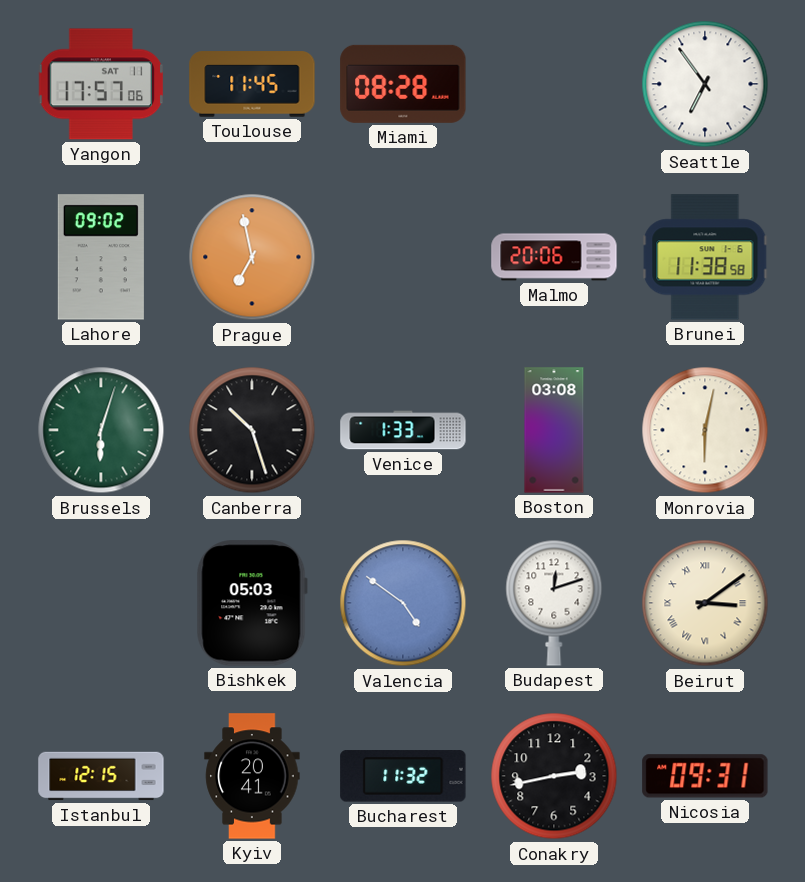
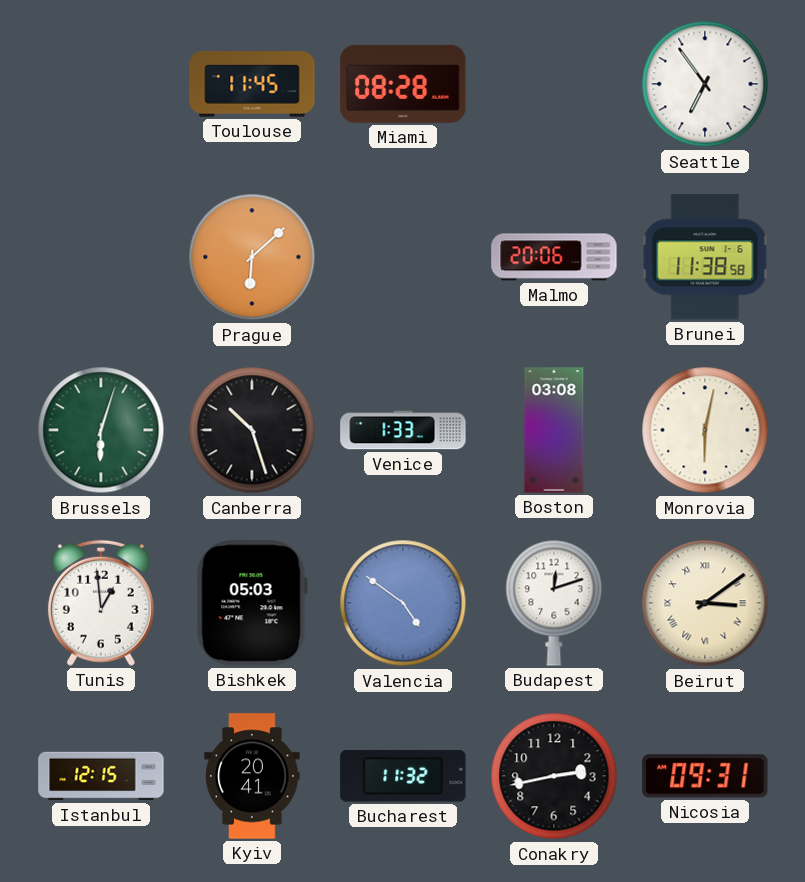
Yangon: 17:57 -> none (101, 84)
Lahore: 09:02 -> none (101, 257)
Prague: 6:58 -> 6:08 (252, 257)
Tunis: none -> 12:59 (101, 603)
